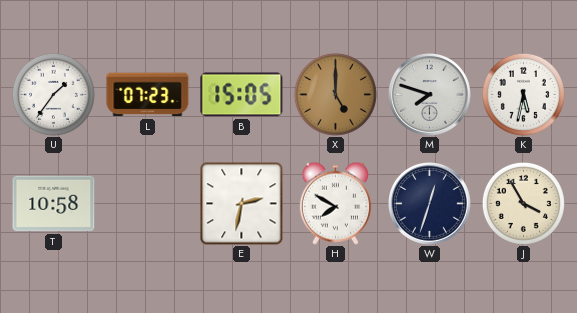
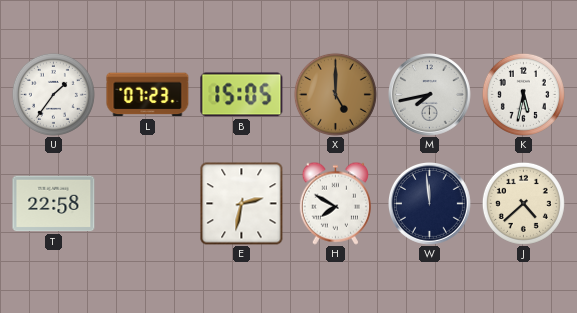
M: 7:48 -> 7:43 (430, 95)
T: 10:58 -> 22:58 (54, 204)
W: 12:33 -> 11:59 (430, 204)
J: 3:55 -> 4:38 (523, 203)
